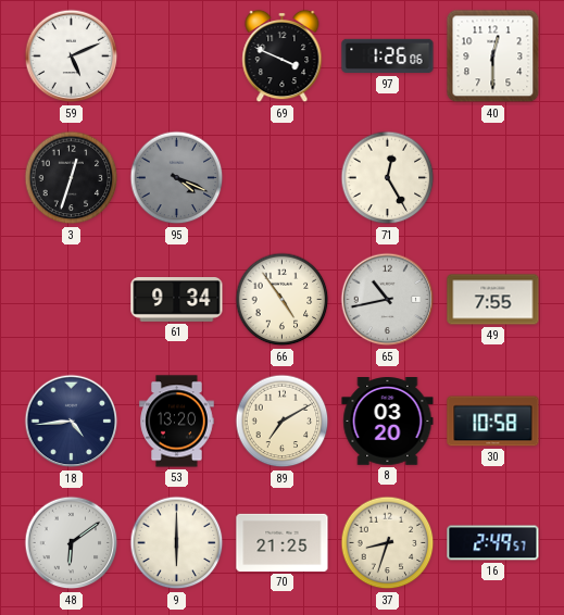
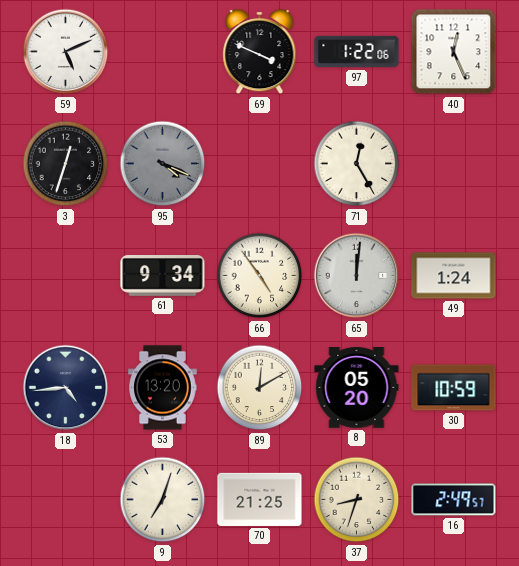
97: 1:26 -> 1:22 (357, 52)
40: 12:30 -> 12:26 (454, 52)
65: 10:43 -> 12:01 (357, 276)
49: 7:55 -> 1:24 (454, 276)
89: 7:10 -> 12:10 (260, 388)
8: 03:20 -> 05:20 (357, 388)
30: 10:58 -> 10:59 (454, 388)
48: 6:09 -> none (72, 543)
9: 6:00 -> 7:03 (163, 500)
